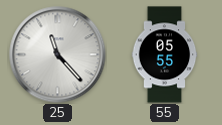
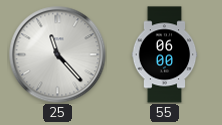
55: 05:55 -> 06:00 (165, 55)
